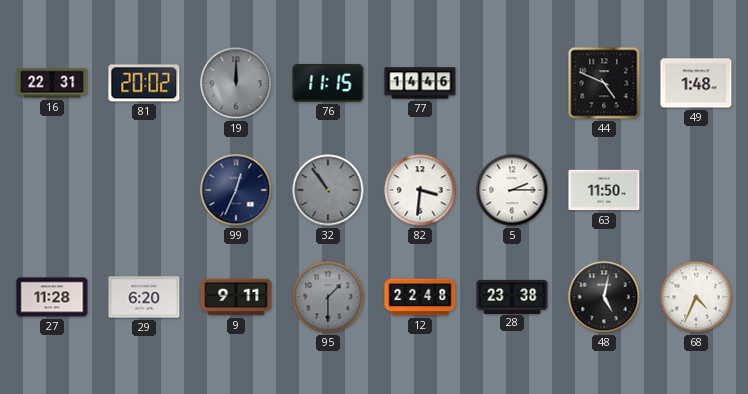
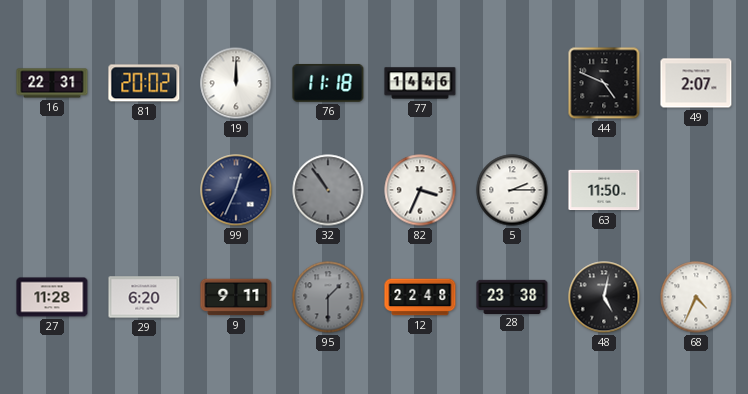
19 dial: grey -> white (236, 83)
76: 11:15 -> 11:18 (328, 83)
49: 1:48 -> 2:07 (696, 83)
82: 3:31 -> 3:34 (420, 190)
